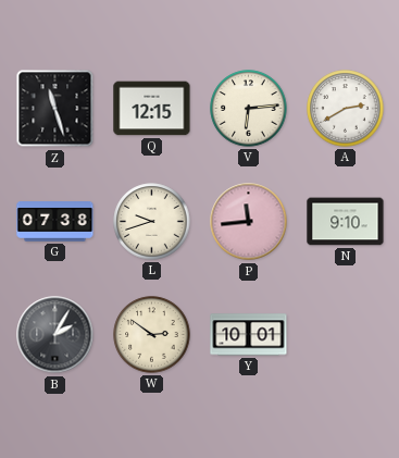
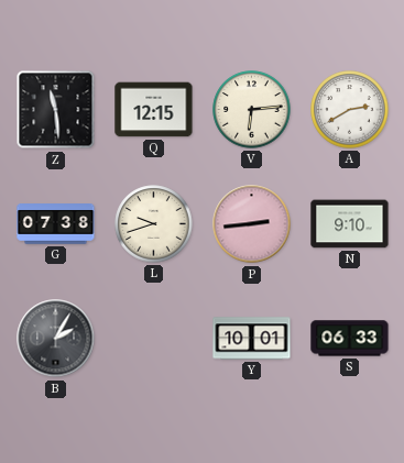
Z: 11:27 -> 11:29 (56, 110)
P: 11:44 -> 2:44 (252, 224)
W: 2:51 -> none (152, 335)
S: none -> 06:33 (350, 339)
